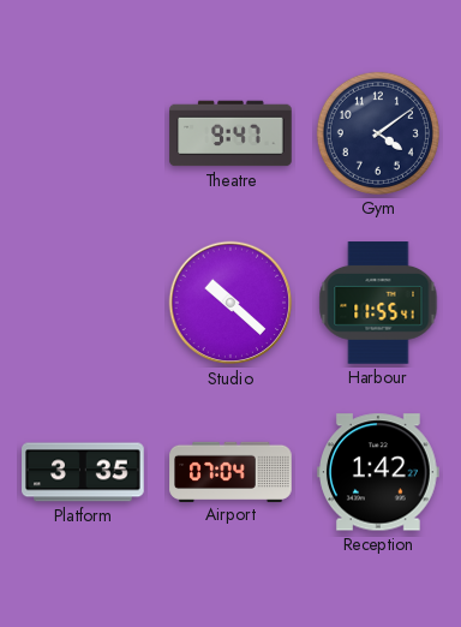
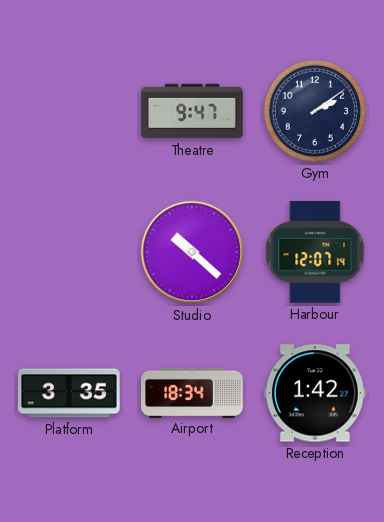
Gym: 4:09 -> 2:09 (315, 111)
Harbour: 11:55 -> 12:07 (315, 252)
Airport: 07:04 -> 18:34 (192, 392)
